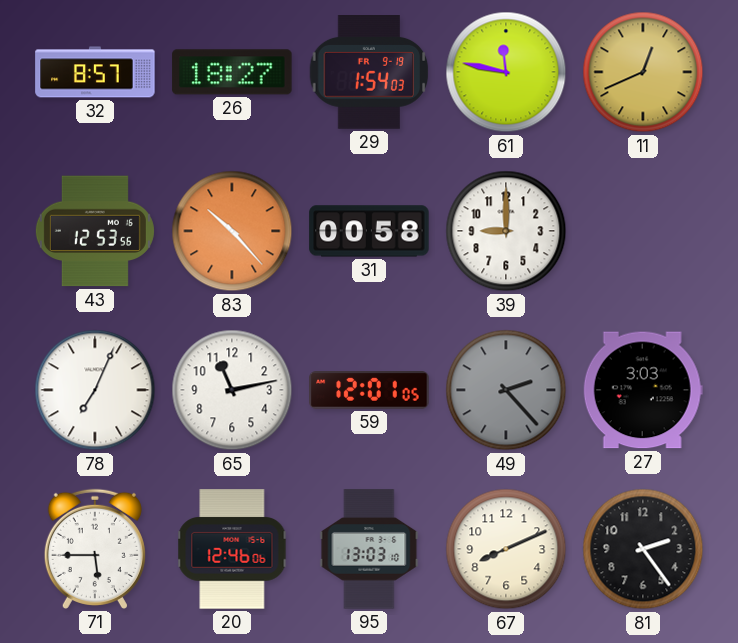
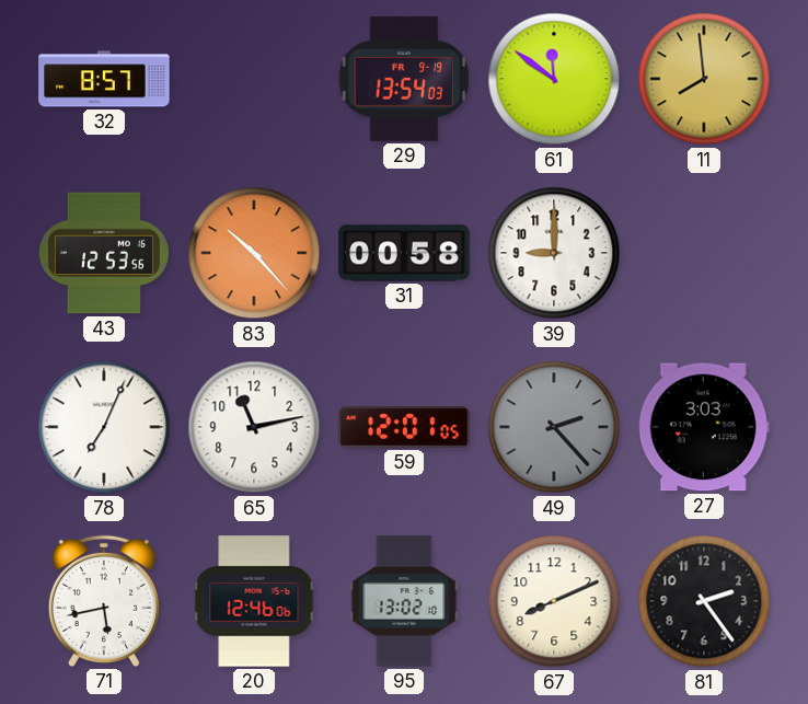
26: 18:27 -> none (232, 72)
29: 1:54 -> 13:54 (404, 80)
61: 11:47 -> 11:51 (554, 79)
11: 12:41 -> 7:59 (704, 79)
71: 5:45 -> 5:43 (104, 601)
95: 13:03 -> 13:02 (404, 601)
